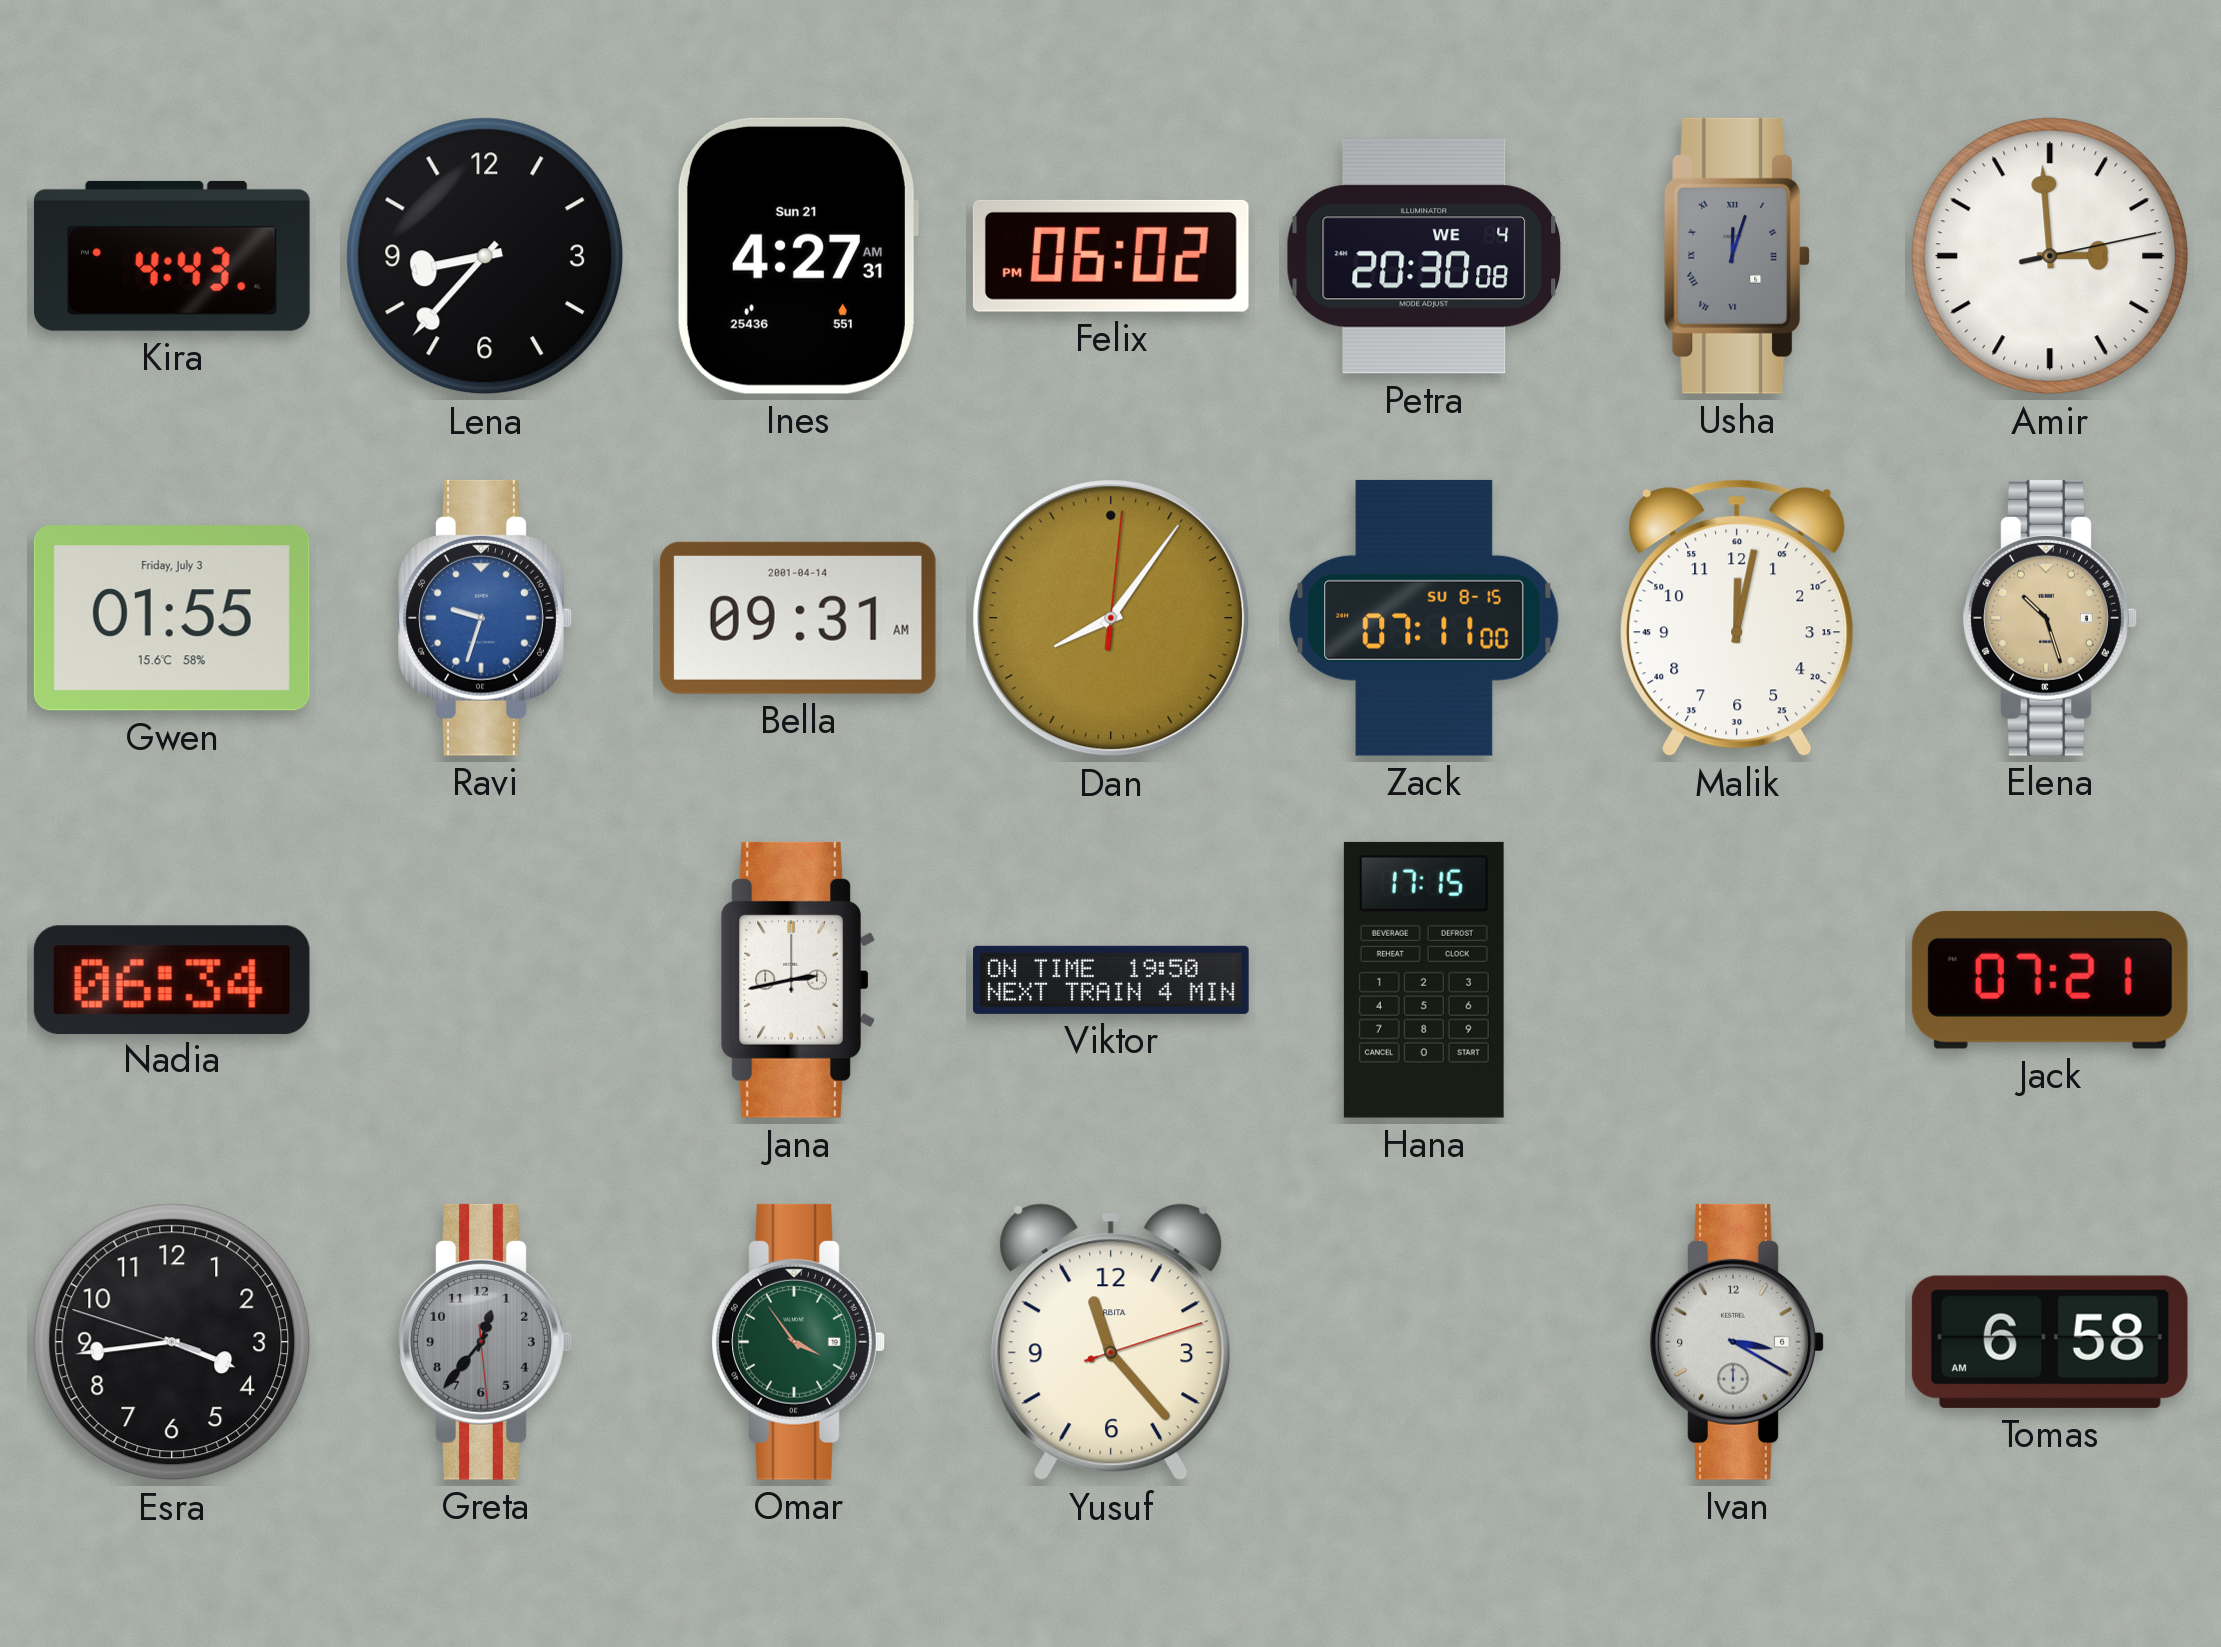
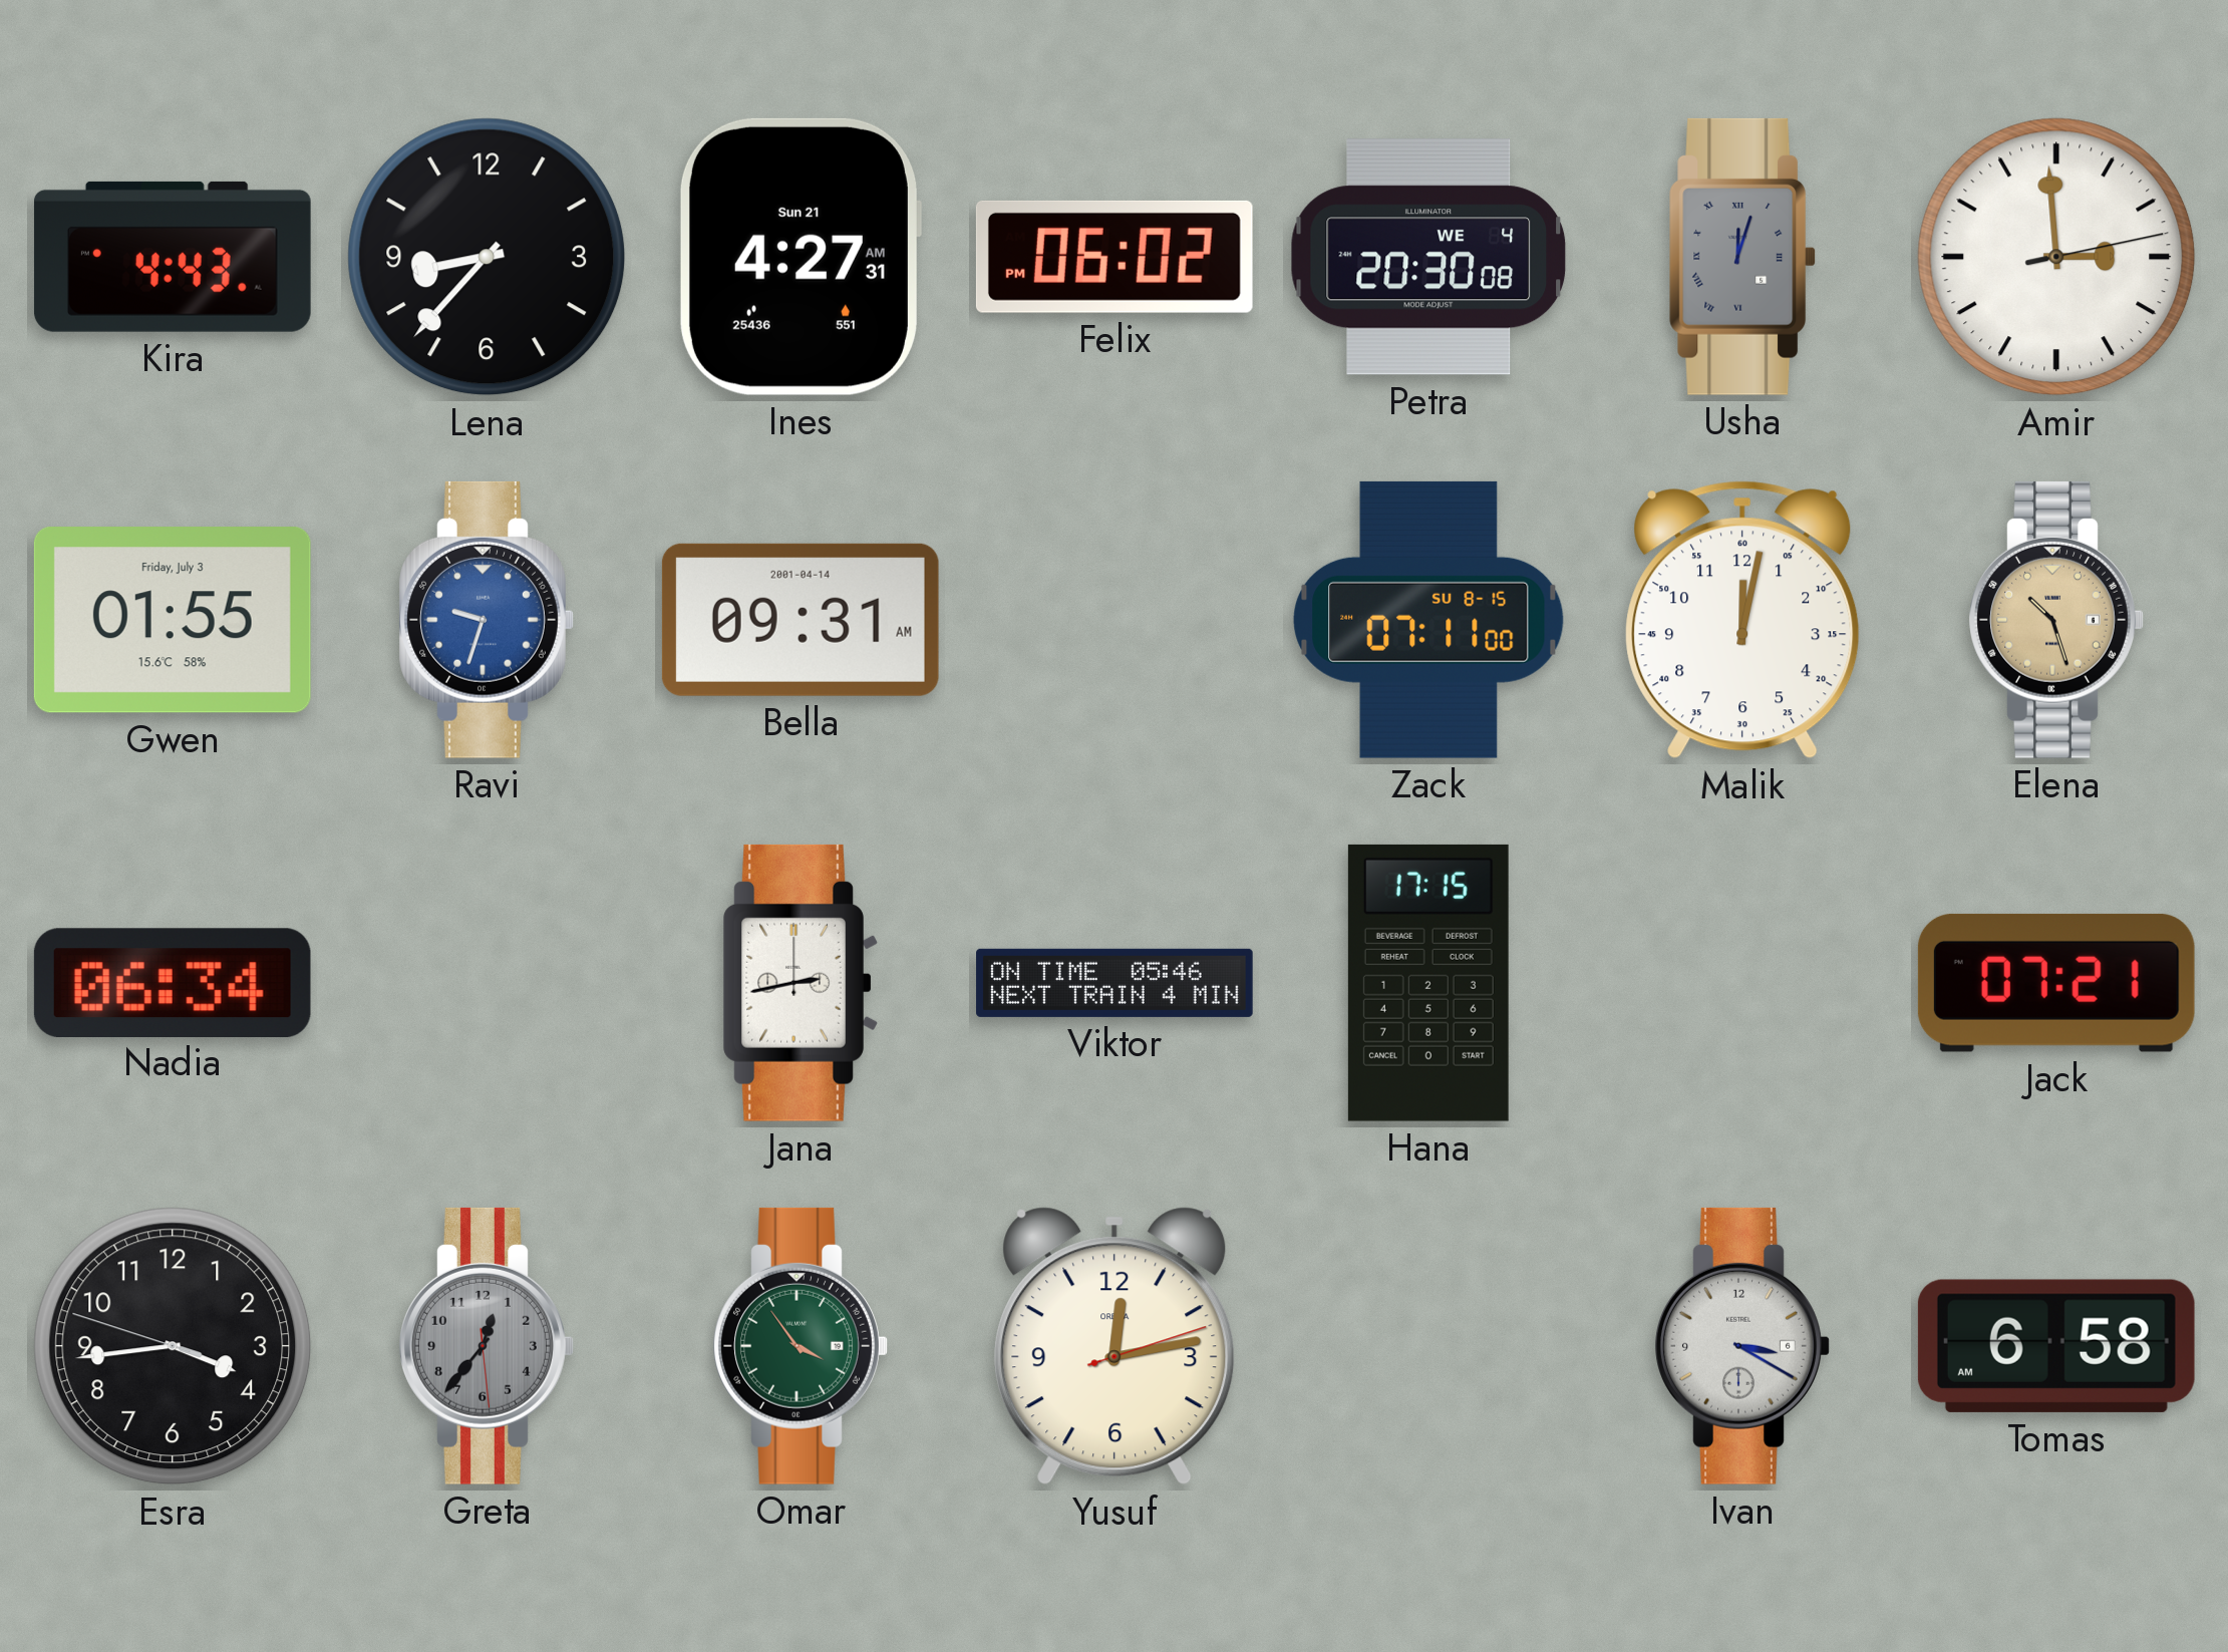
Dan: 8:06 -> none (1111, 618)
Viktor: 19:50 -> 05:46 (1115, 983)
Yusuf: 11:23 -> 12:13 (1115, 1346)
